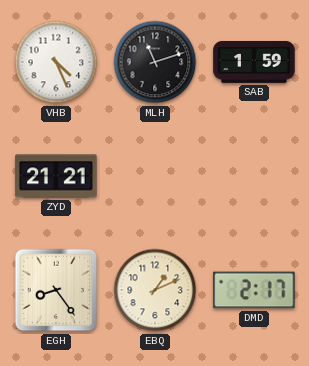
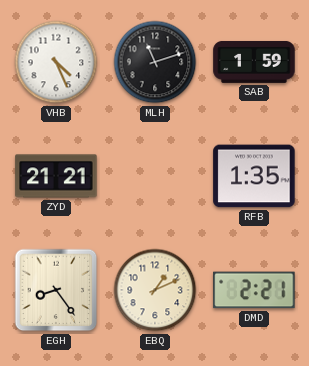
RFB: none -> 1:35 (254, 176)
DMD: 2:17 -> 2:21 (254, 290)
